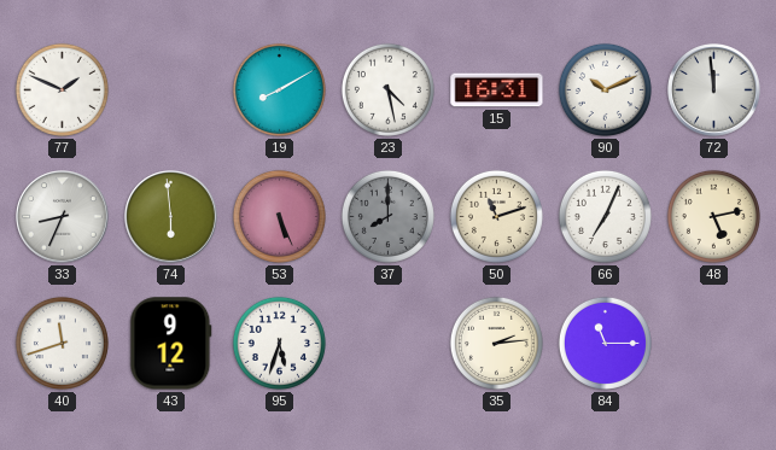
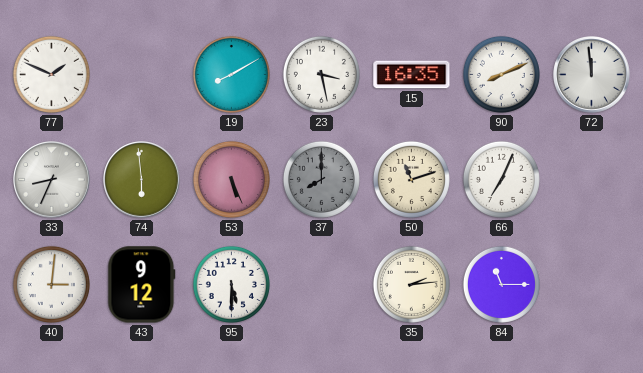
23: 4:28 -> 3:28 (321, 74)
15: 16:31 -> 16:35 (412, 75)
90: 10:11 -> 8:11 (501, 74)
48: 5:13 -> none (713, 216)
40: 11:42 -> 3:01 (51, 284)
95: 5:33 -> 5:30 (231, 284)
